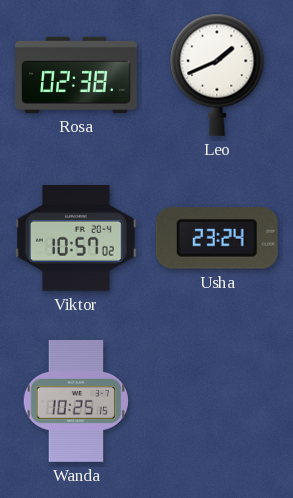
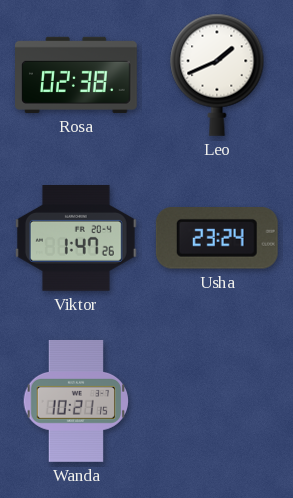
Viktor: 10:57 -> 1:47 (76, 239)
Wanda: 10:25 -> 10:21 (76, 401)
